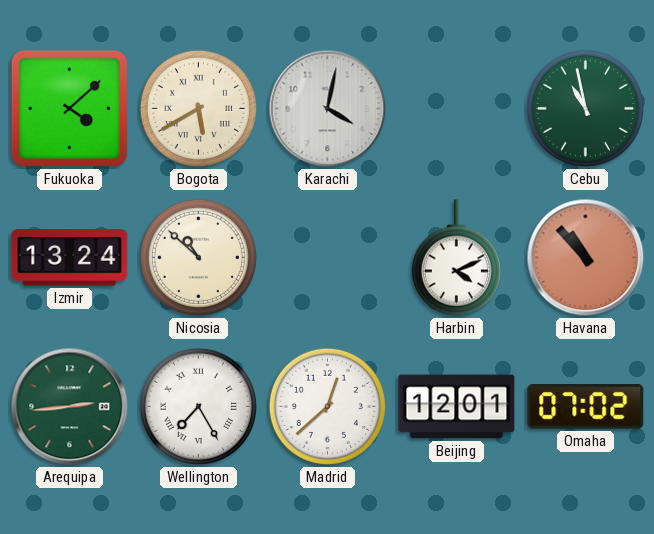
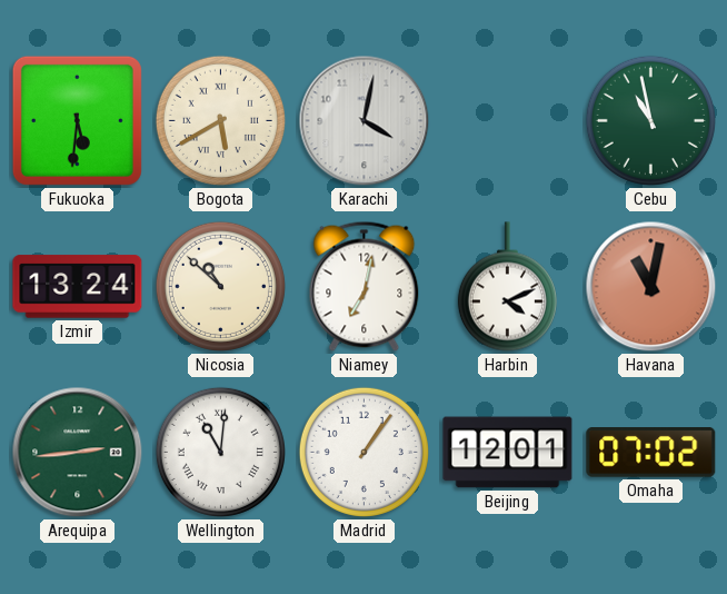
Fukuoka: 4:08 -> 5:31 (77, 120)
Niamey: none -> 7:02 (365, 286)
Havana: 10:53 -> 11:02 (651, 287)
Wellington: 7:25 -> 11:01 (220, 452)
Madrid: 12:38 -> 1:06 (363, 452)
